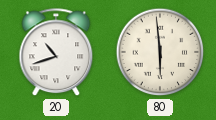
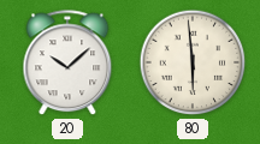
20: 10:42 -> 10:08 (67, 64)
